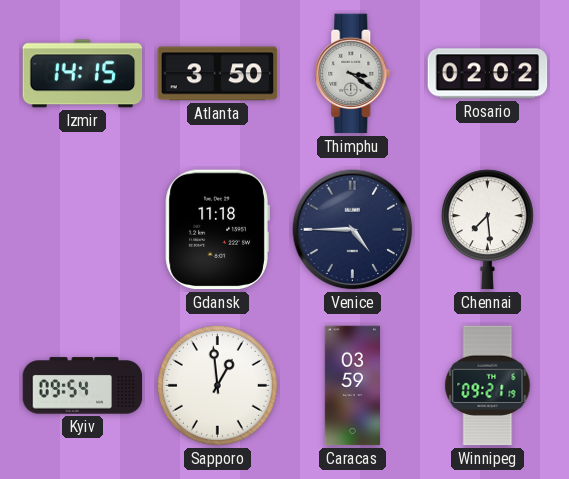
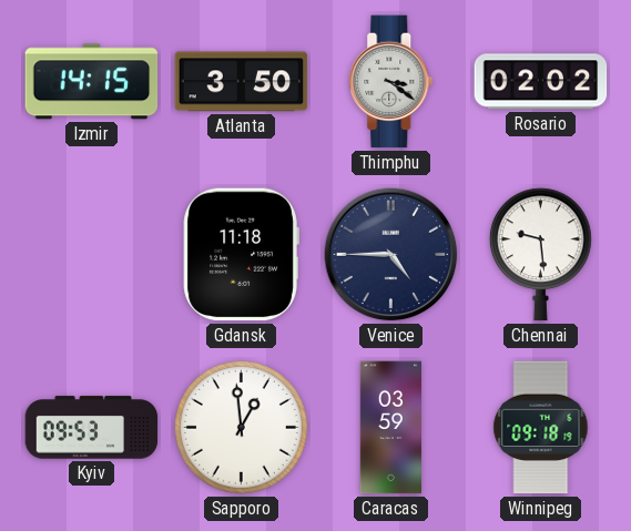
Chennai: 7:29 -> 9:29 (540, 255)
Kyiv: 09:54 -> 09:53 (92, 428)
Winnipeg: 09:21 -> 09:18 (541, 428)
